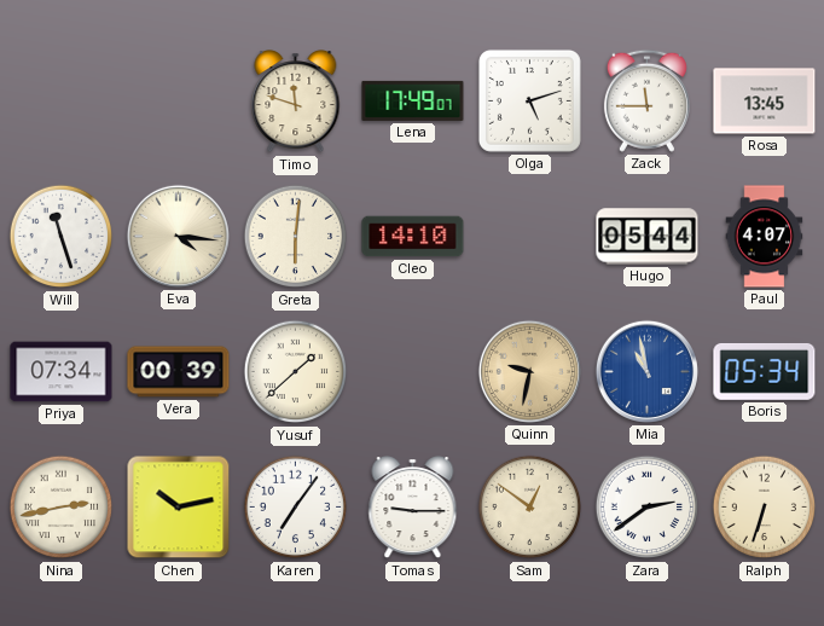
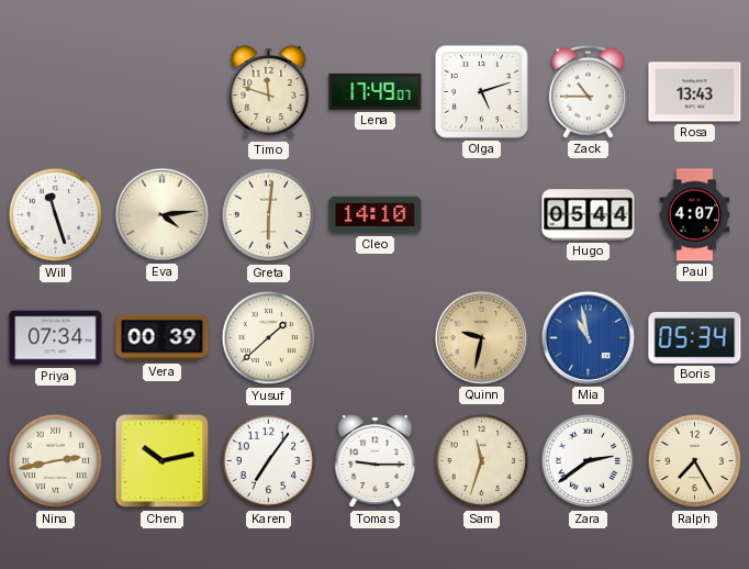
Zack: 11:45 -> 10:45 (588, 91)
Rosa: 13:45 -> 13:43 (695, 92)
Eva: 4:16 -> 4:14 (161, 214)
Sam: 12:51 -> 11:33 (482, 461)
Ralph: 6:33 -> 7:25 (695, 461)
